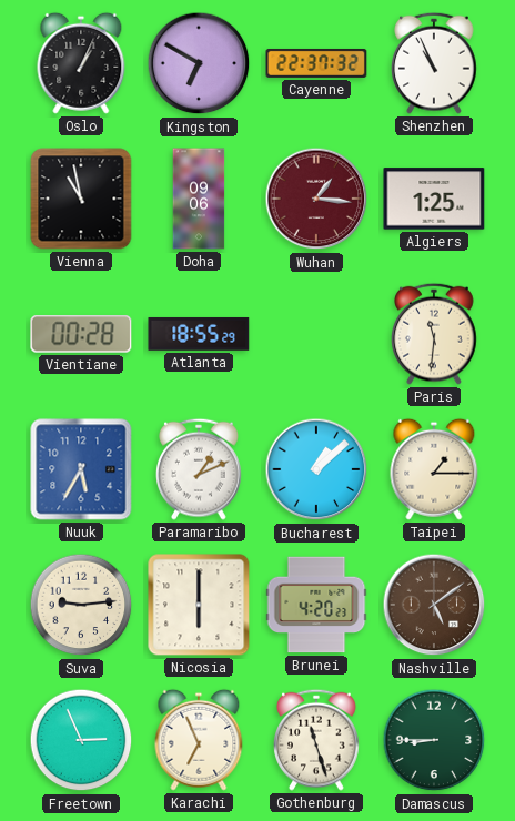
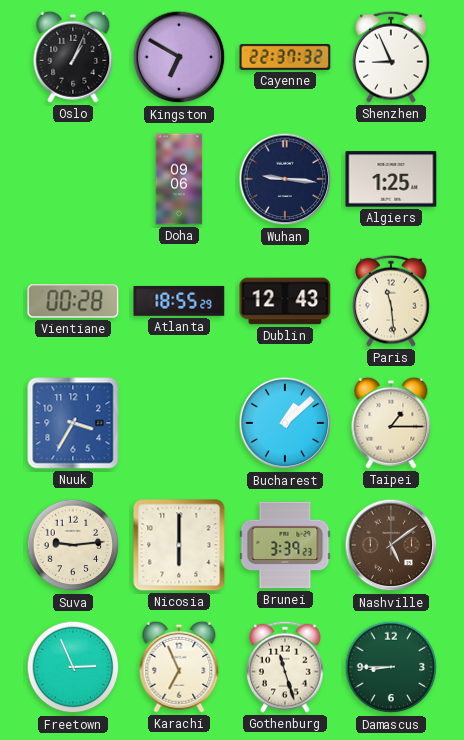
Shenzhen: 10:56 -> 8:56 (391, 57)
Vienna: 10:58 -> none (81, 199)
Wuhan: 1:16 -> 9:16 (285, 179)
Wuhan dial: burgundy -> navy (285, 179)
Dublin: none -> 12:43 (285, 301)
Paris: 11:31 -> 11:29 (391, 301)
Nuuk: 5:35 -> 3:35 (73, 423)
Paramaribo: 1:11 -> none (199, 469)
Brunei: 4:20 -> 3:39 (285, 545)
